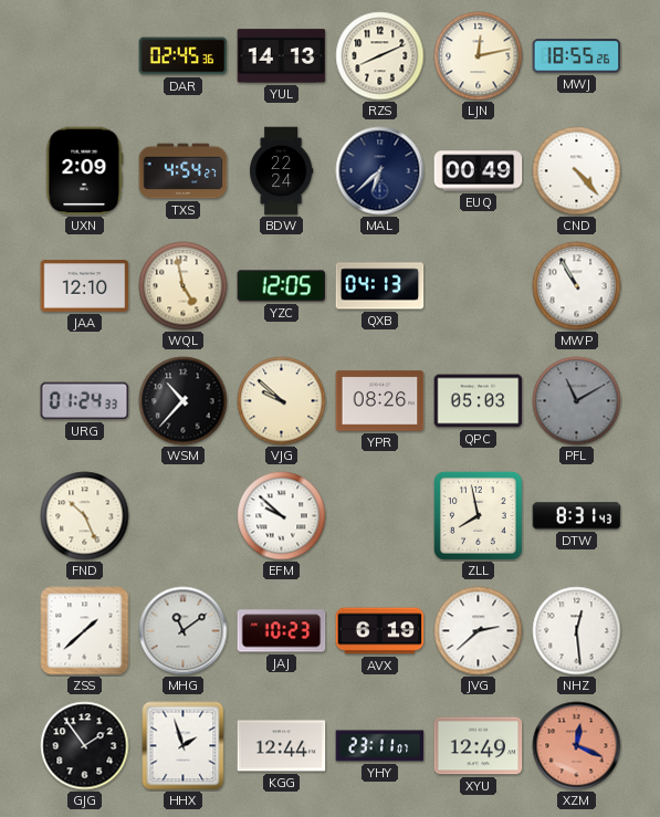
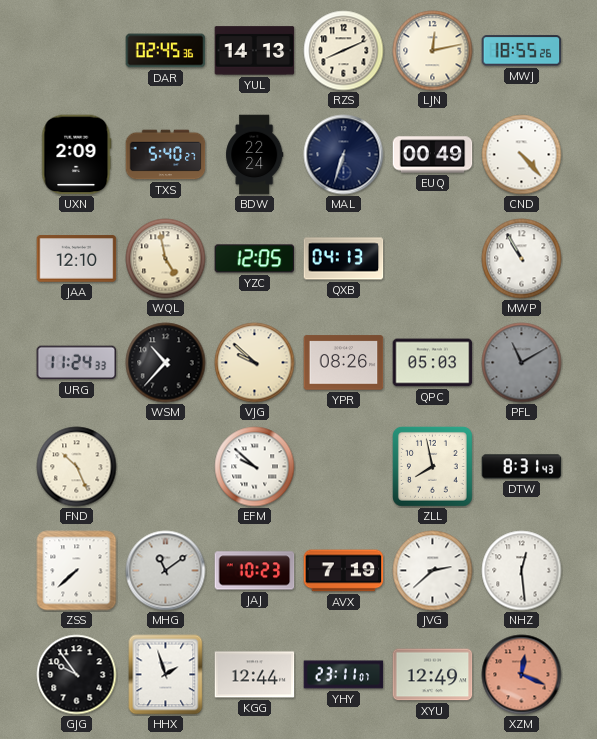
TXS: 4:54 -> 5:40 (166, 155)
MAL: 6:38 -> 6:33 (344, 155)
URG: 01:24 -> 11:24 (77, 363)
ZSS: 1:38 -> 7:38 (77, 571)
AVX: 6:19 -> 7:19 (344, 571)
GJG: 1:54 -> 9:54 (77, 675)
